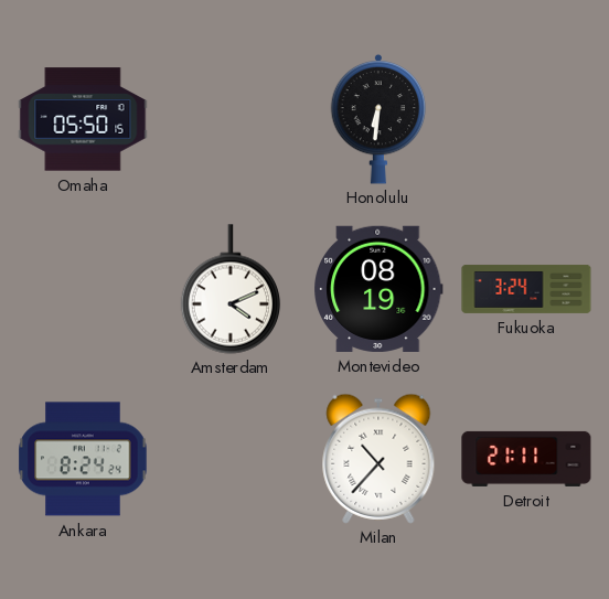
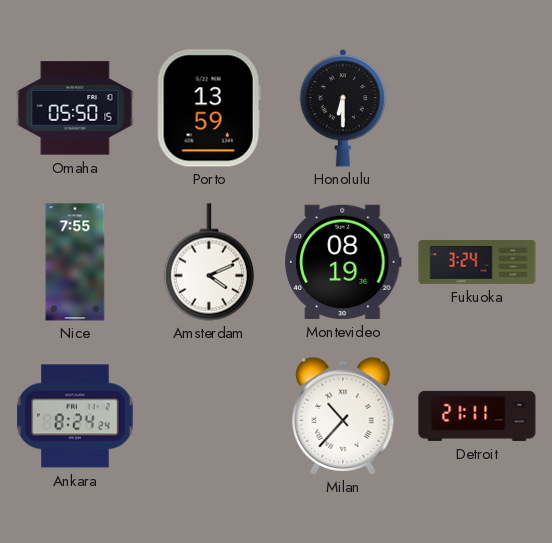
Porto: none -> 13:59 (209, 108)
Honolulu: 6:31 -> 6:30 (343, 108)
Nice: none -> 7:55 (75, 262)
